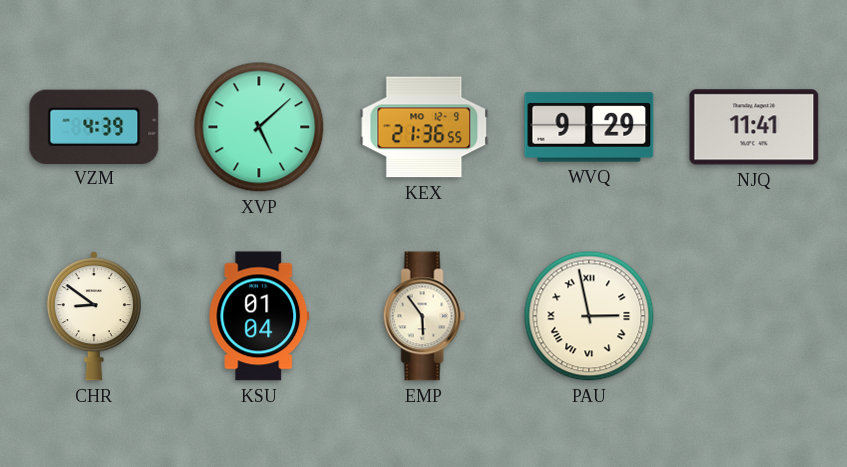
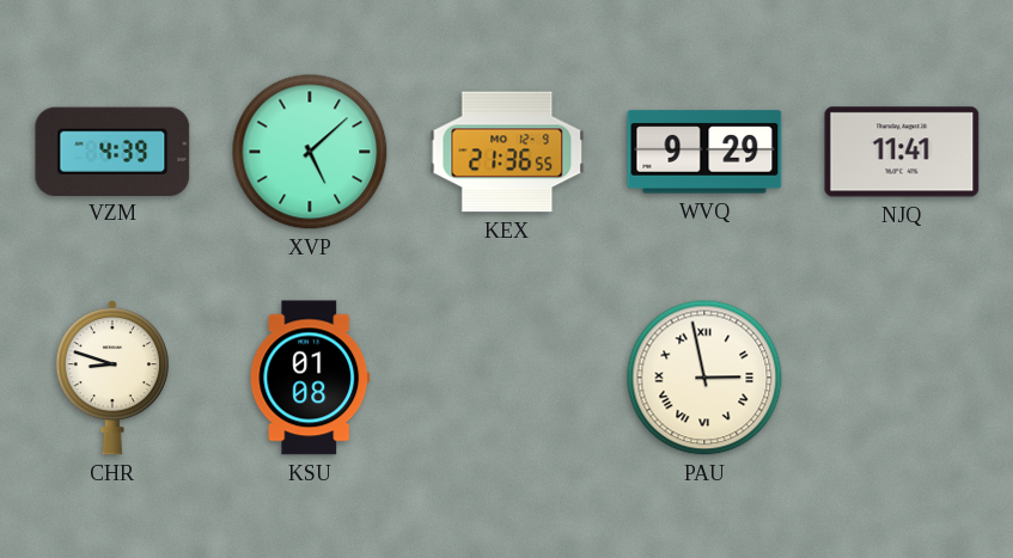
CHR: 8:51 -> 8:48 (112, 378)
KSU: 01:04 -> 01:08 (310, 378)
EMP: 5:54 -> none (424, 316)
